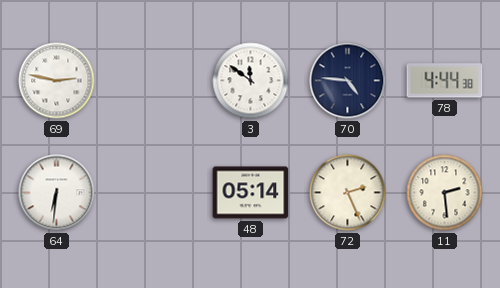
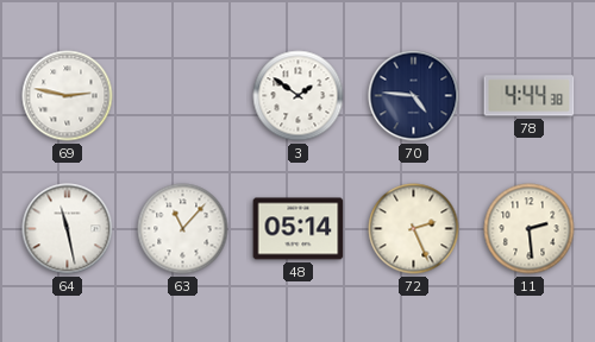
3: 11:51 -> 1:51 (299, 96)
64: 6:31 -> 11:28 (68, 229)
63: none -> 11:07 (183, 229)
